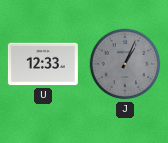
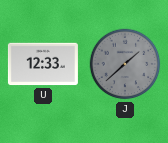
J: 1:04 -> 1:38 (125, 64)
